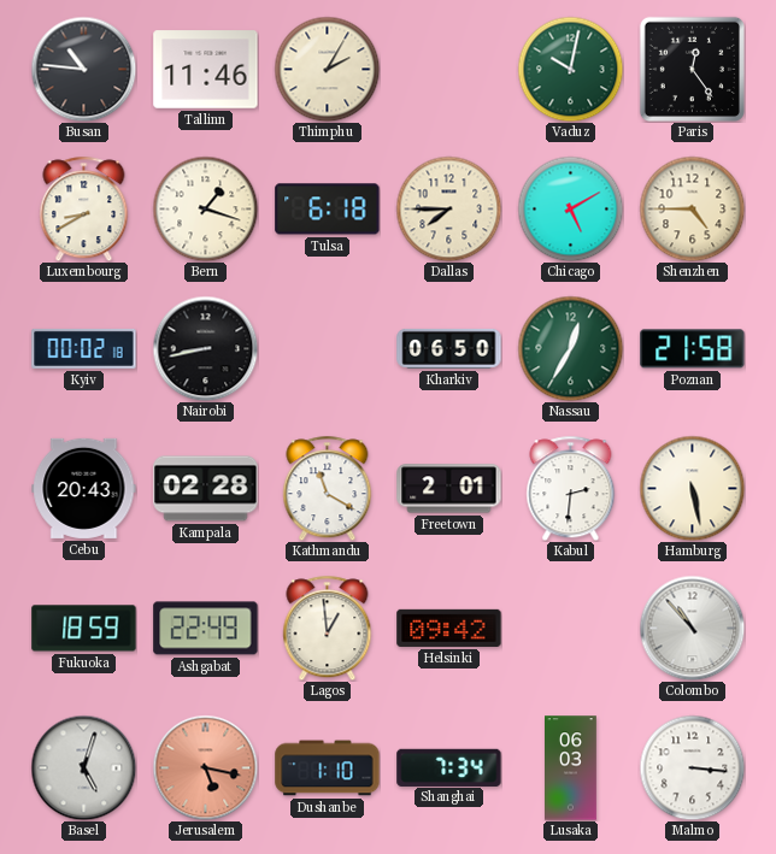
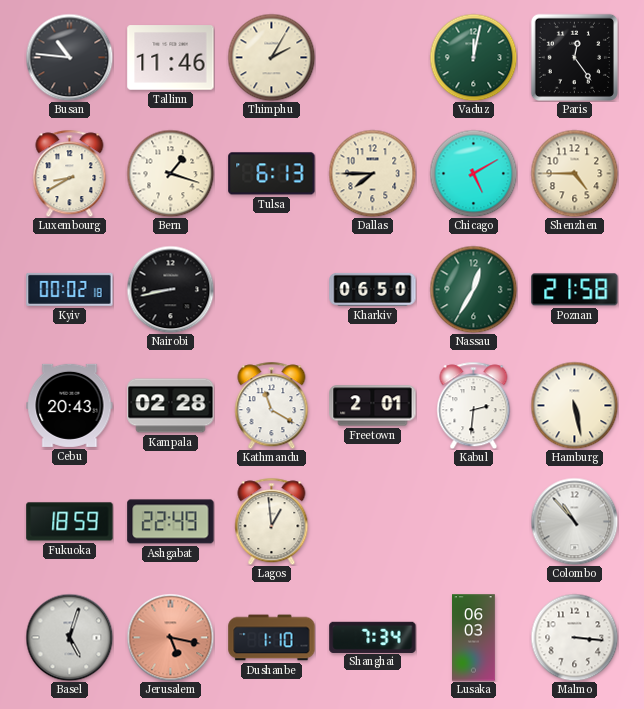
Vaduz: 10:02 -> 12:02 (473, 57)
Tulsa: 6:18 -> 6:13 (272, 174)
Helsinki: 09:42 -> none (449, 628)
